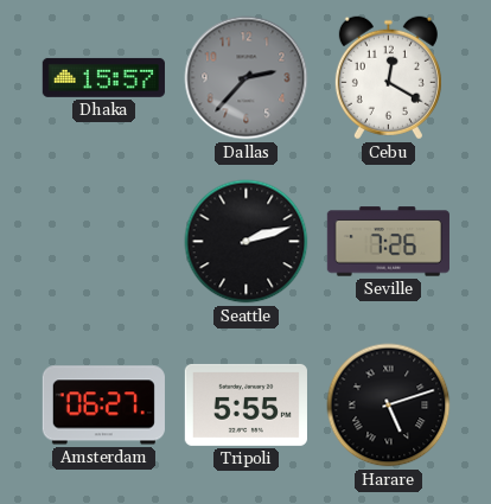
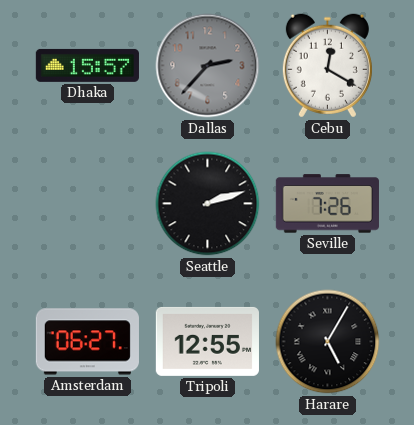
Tripoli: 5:55 -> 12:55 (207, 341)
Harare: 5:12 -> 5:05 (328, 342)
